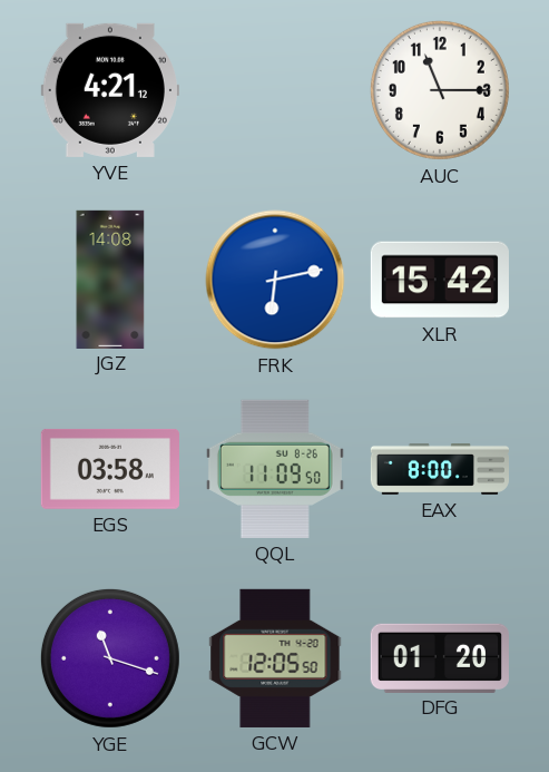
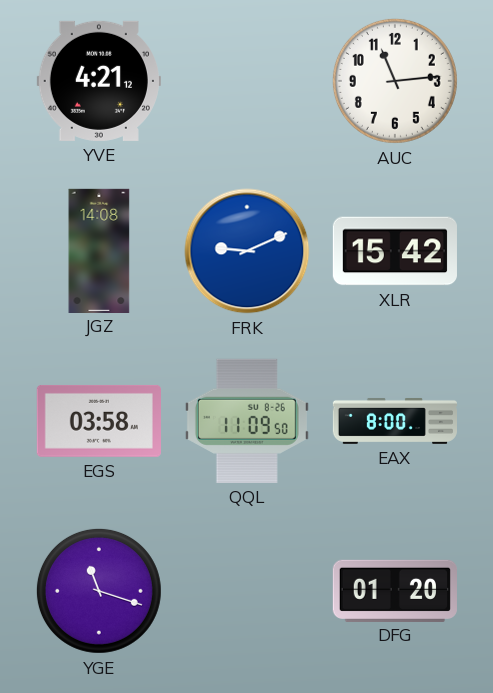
AUC: 11:15 -> 11:14 (395, 81)
FRK: 6:13 -> 9:11 (247, 251)
GCW: 12:05 -> none (275, 658)
